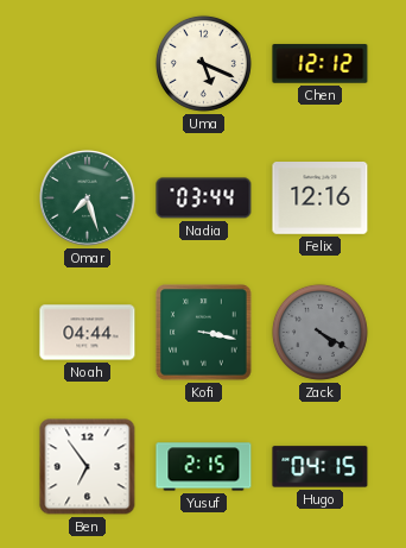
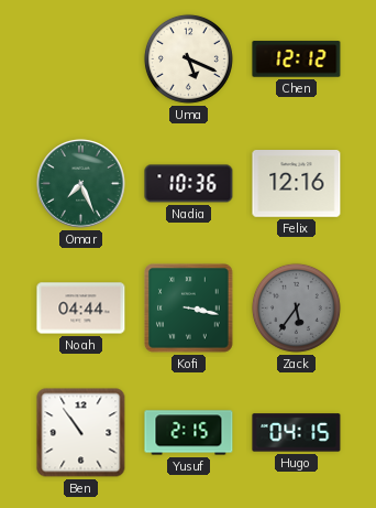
Omar: 7:27 -> 7:26 (81, 184)
Nadia: 03:44 -> 10:36 (189, 184)
Zack: 4:20 -> 5:36 (296, 307)
Ben: 6:54 -> 10:54 (81, 433)
